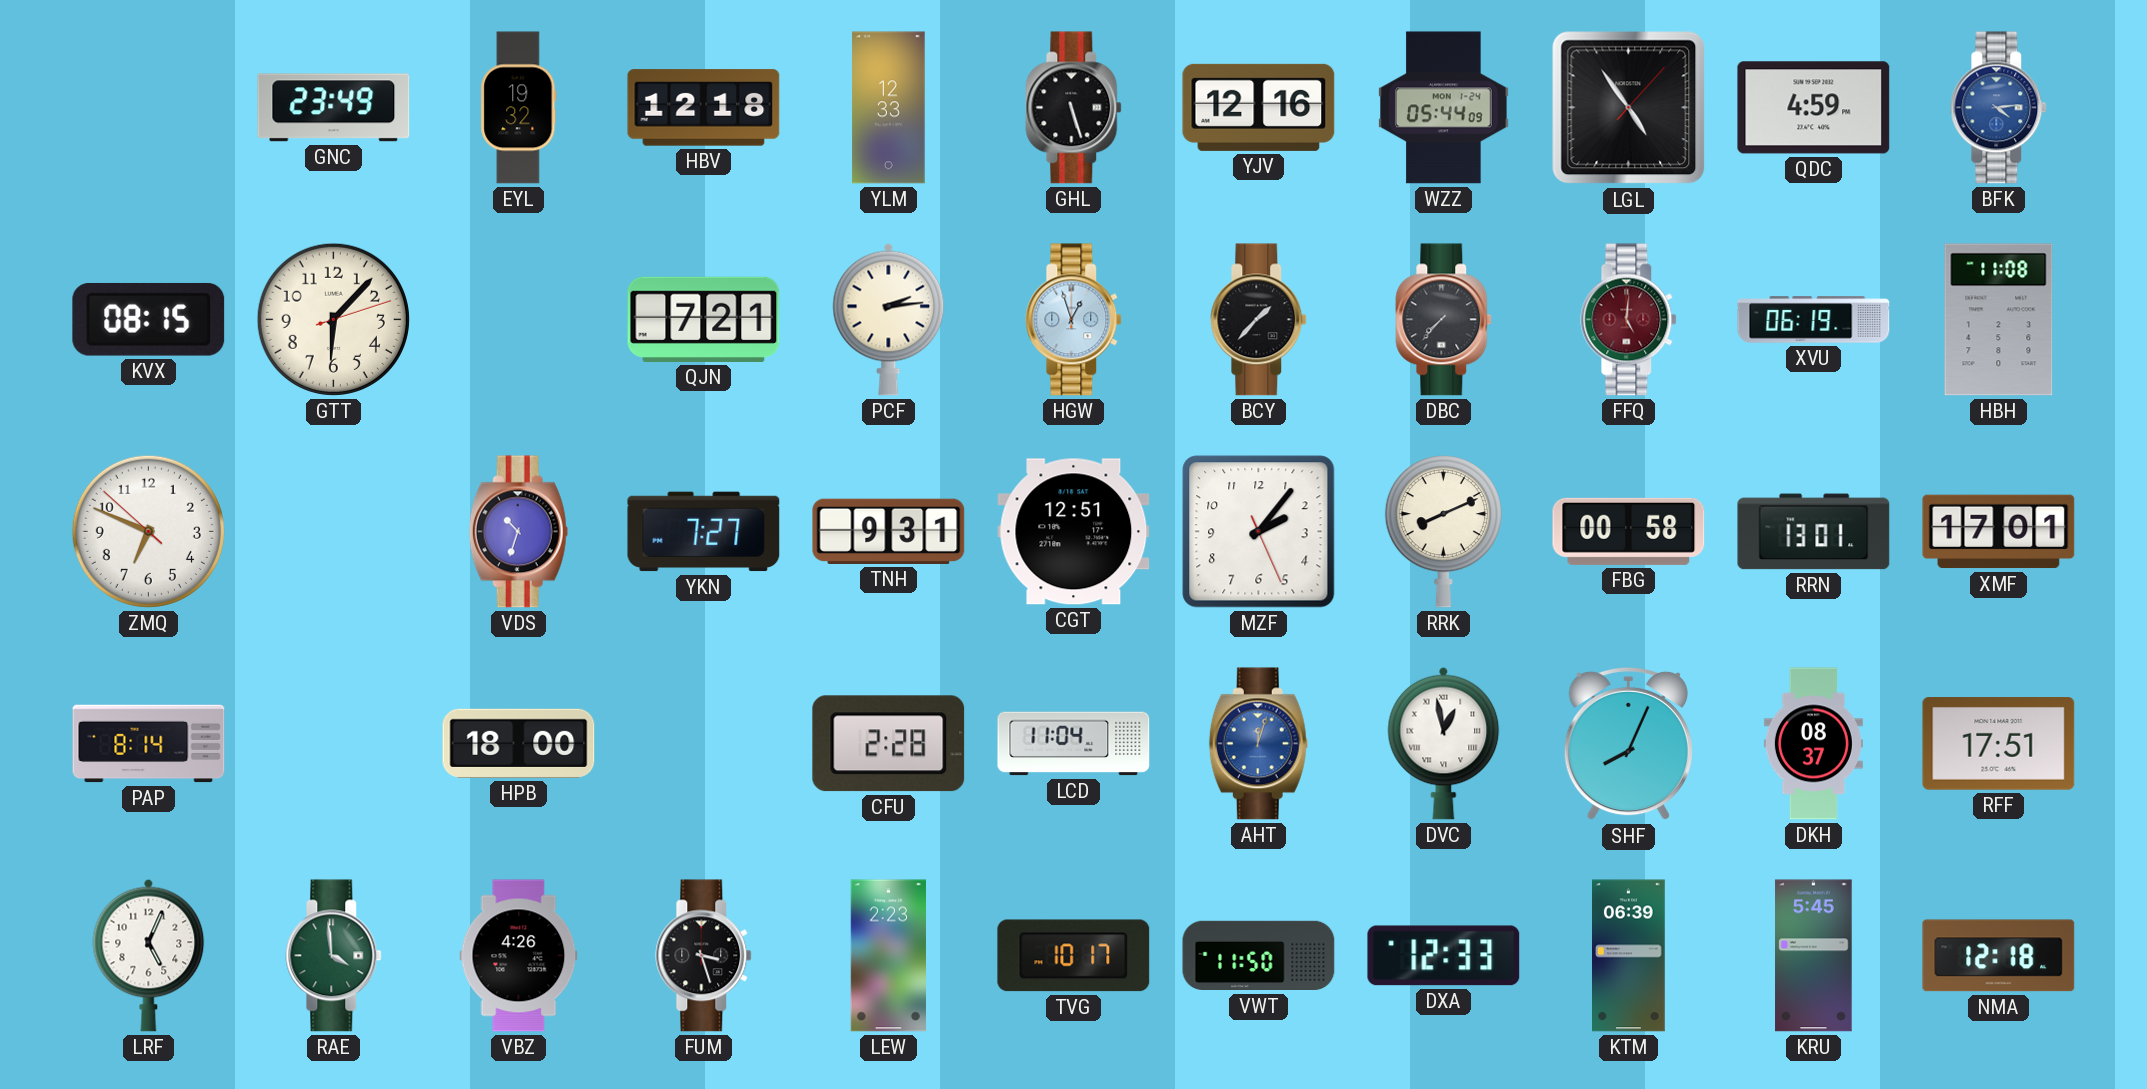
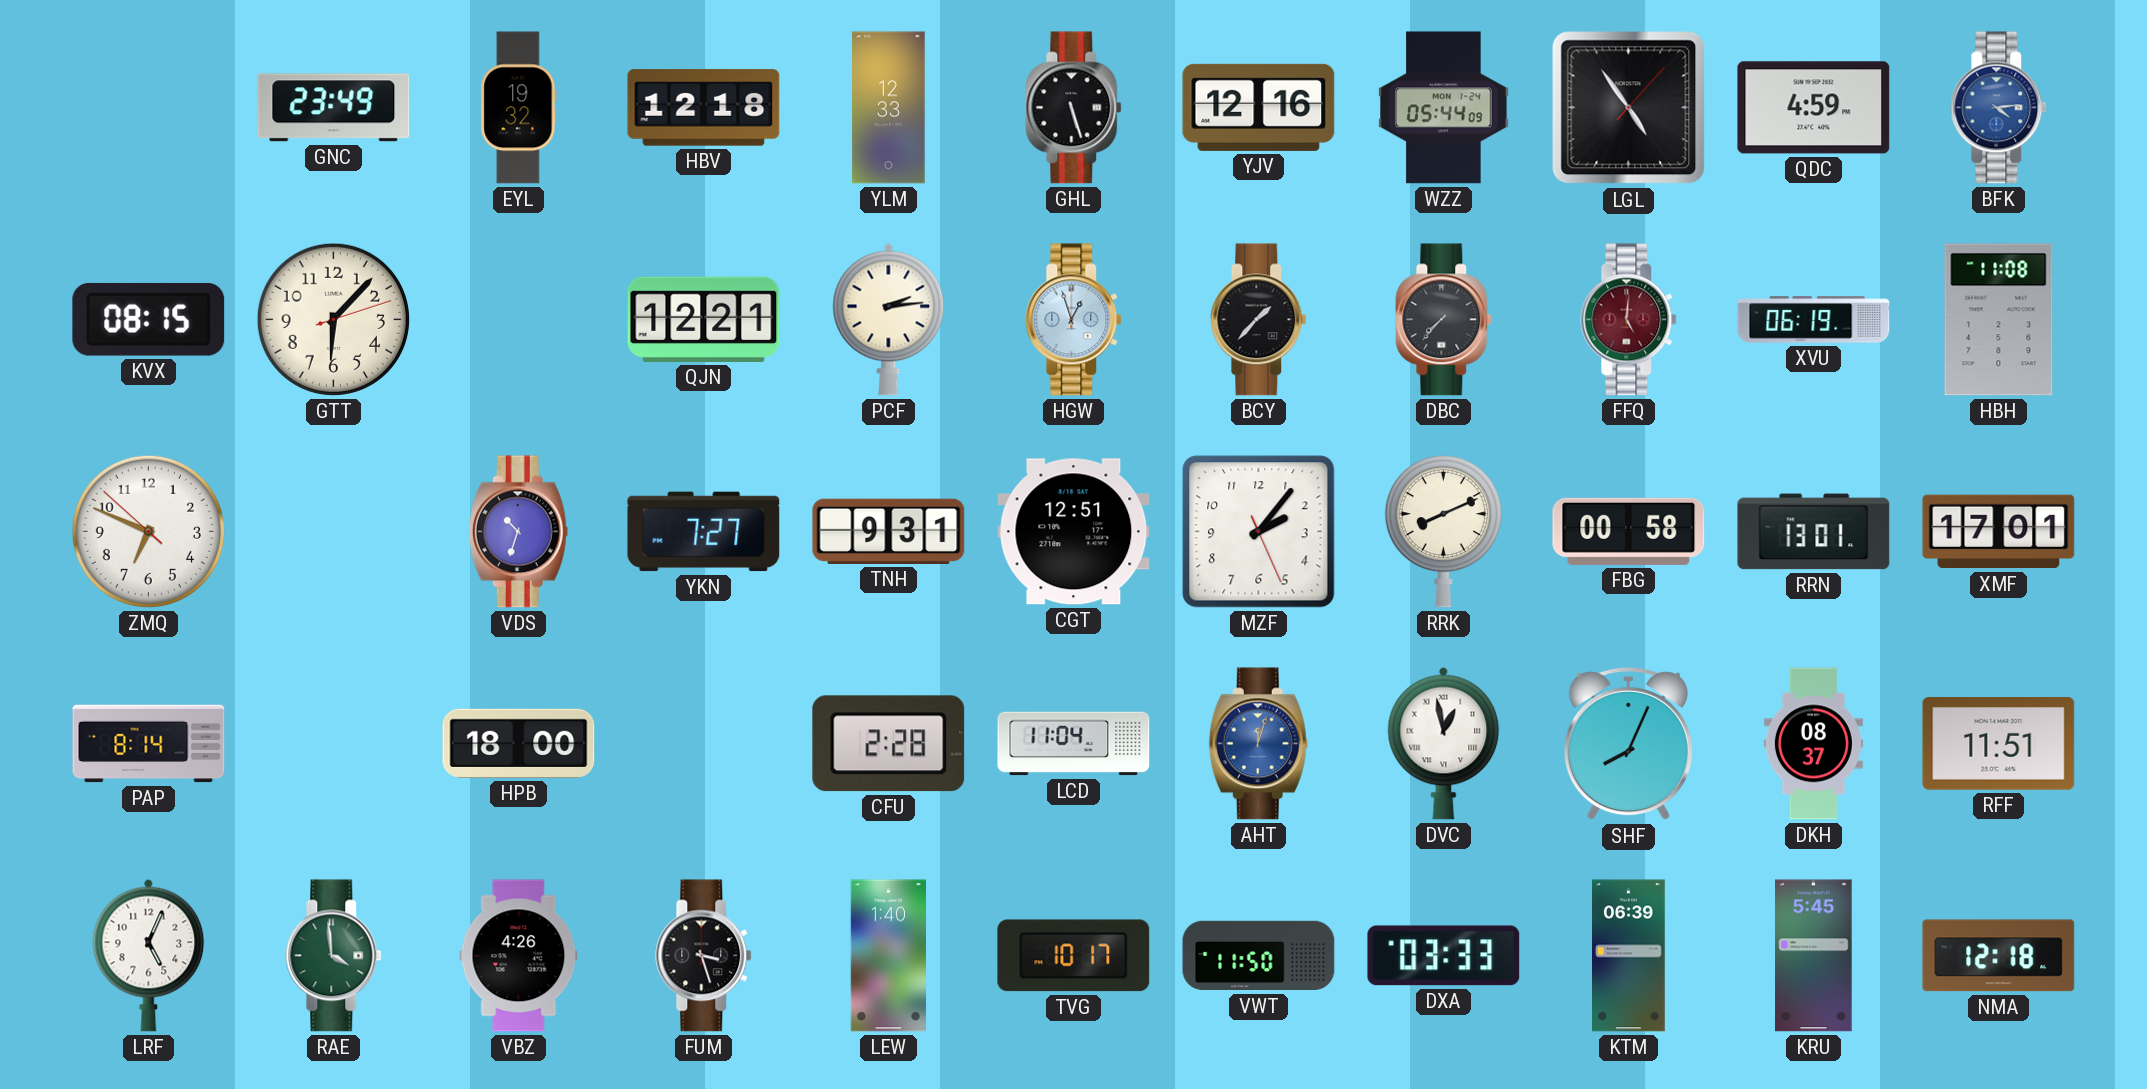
QJN: 7:21 -> 12:21 (704, 319)
RFF: 17:51 -> 11:51 (1999, 744)
LEW: 2:23 -> 1:40 (888, 956)
DXA: 12:33 -> 03:33 (1444, 956)
